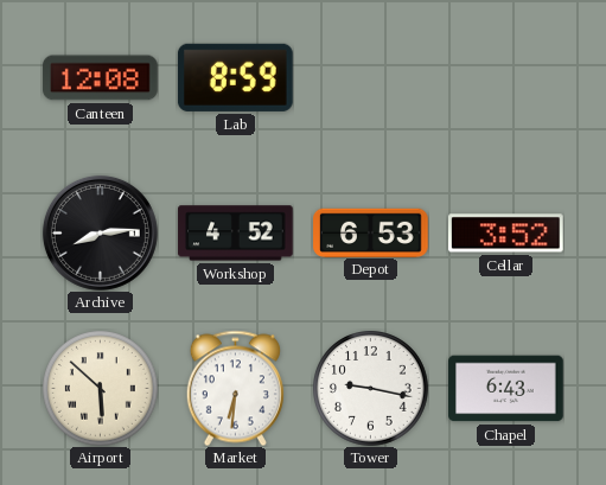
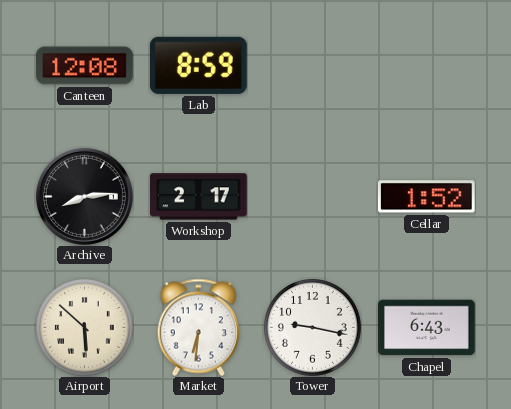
Workshop: 4:52 -> 2:17 (199, 197)
Depot: 6:53 -> none (371, 232)
Cellar: 3:52 -> 1:52 (427, 197)
